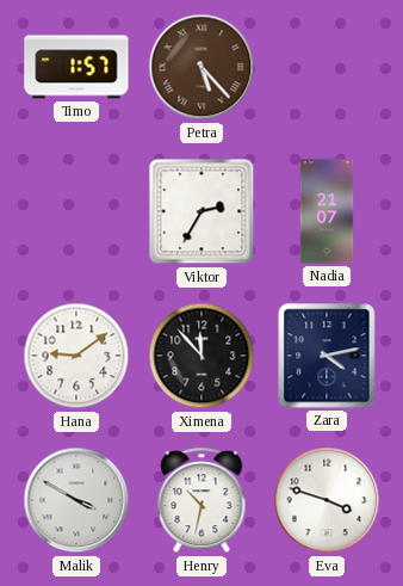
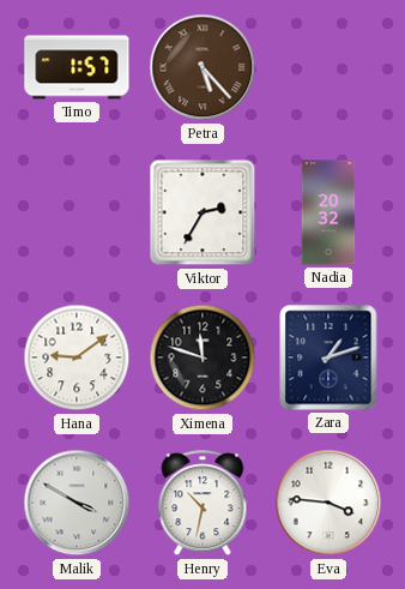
Nadia: 21:07 -> 20:32 (328, 212)
Ximena: 11:53 -> 11:48 (202, 357)
Zara: 4:13 -> 1:12 (328, 357)
Eva: 3:48 -> 3:46 (328, 503)
